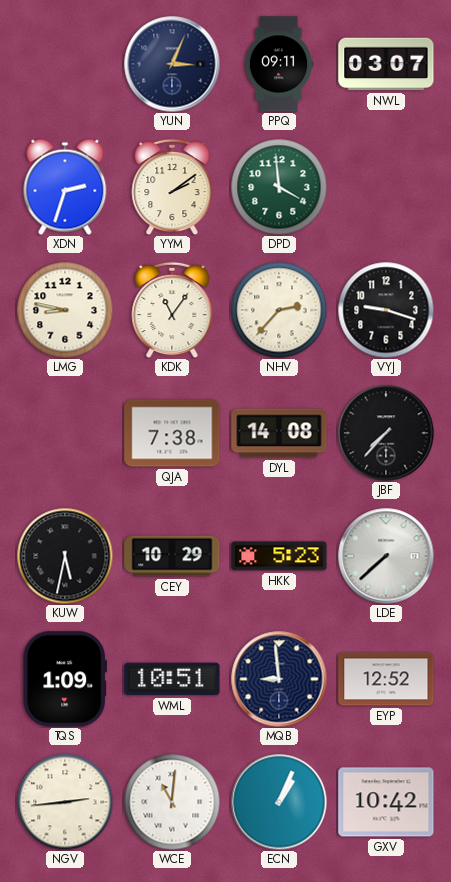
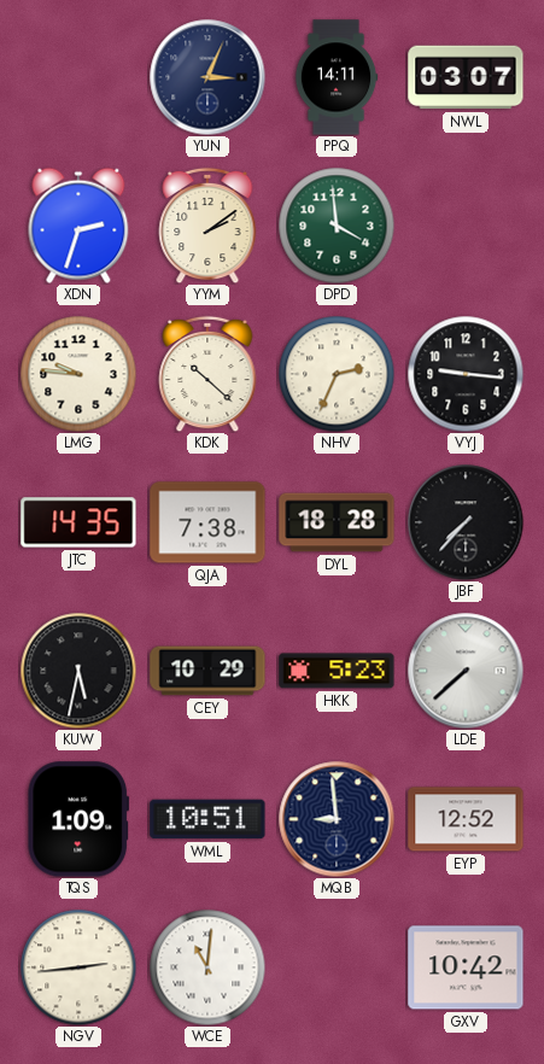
PPQ: 09:11 -> 14:11 (337, 77)
LMG: 8:47 -> 9:46 (78, 374)
KDK: 11:06 -> 10:22 (207, 374)
NHV: 2:37 -> 2:34 (337, 374)
VYJ: 9:18 -> 9:16 (466, 374)
JTC: none -> 14:35 (78, 522)
DYL: 14:08 -> 18:28 (337, 522)
ECN: 1:04 -> none (279, 802)
